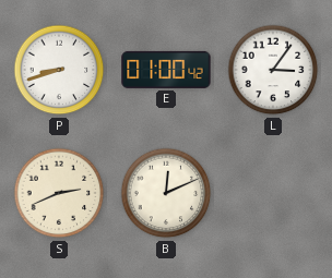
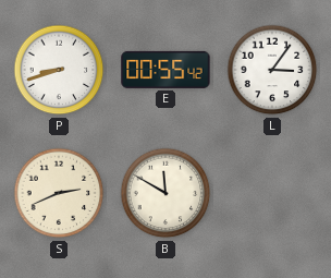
E: 01:00 -> 00:55 (165, 70)
B: 12:11 -> 11:50 (165, 193)
